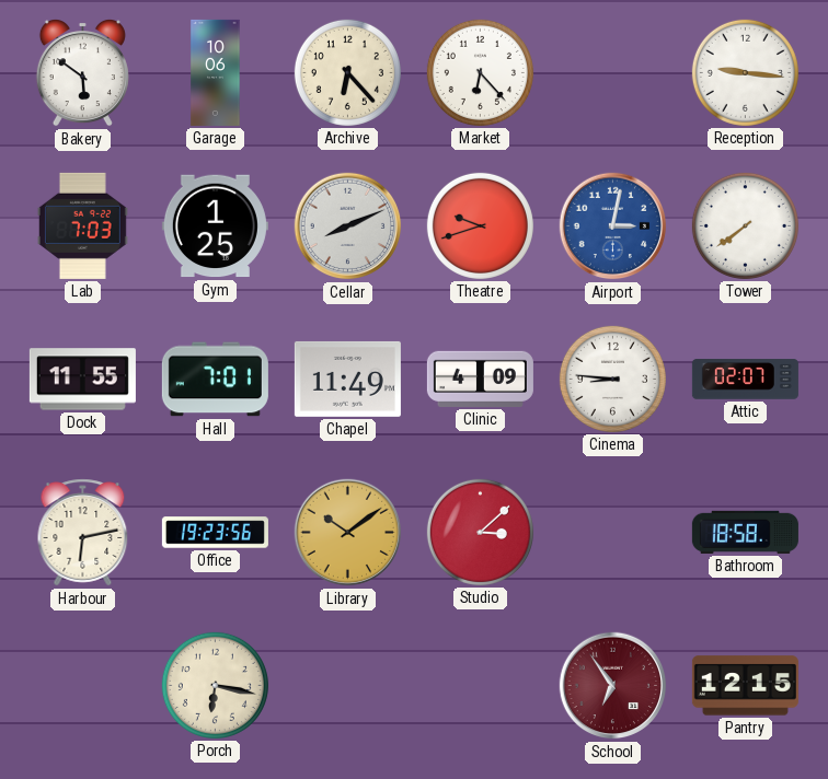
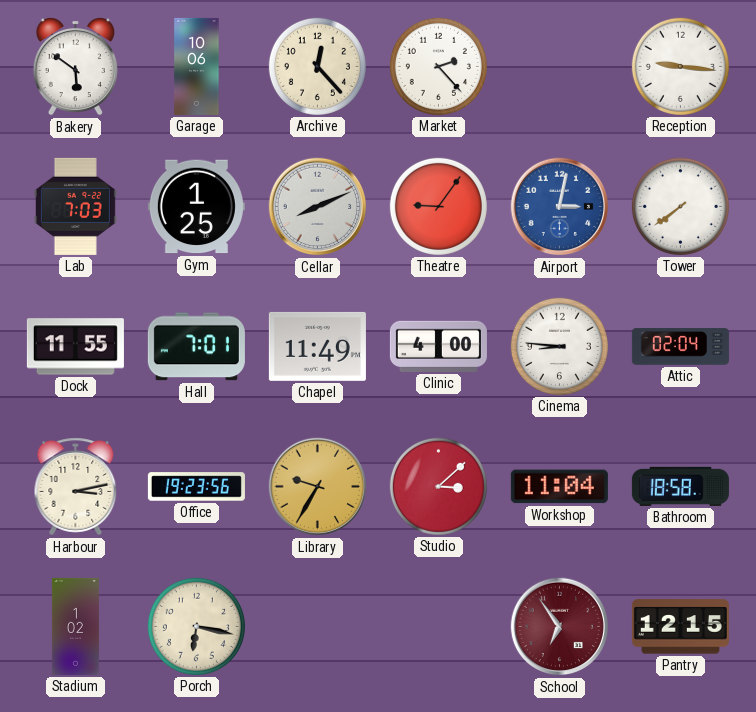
Archive: 6:23 -> 12:23 (317, 66)
Market: 6:23 -> 2:23 (438, 66)
Theatre: 9:42 -> 9:06 (438, 206)
Clinic: 4:09 -> 4:00 (438, 346)
Attic: 02:07 -> 02:04 (680, 347)
Harbour: 6:13 -> 3:13 (76, 487)
Library: 10:09 -> 9:35 (318, 487)
Workshop: none -> 11:04 (559, 487)
Stadium: none -> 1:02 (75, 626)
